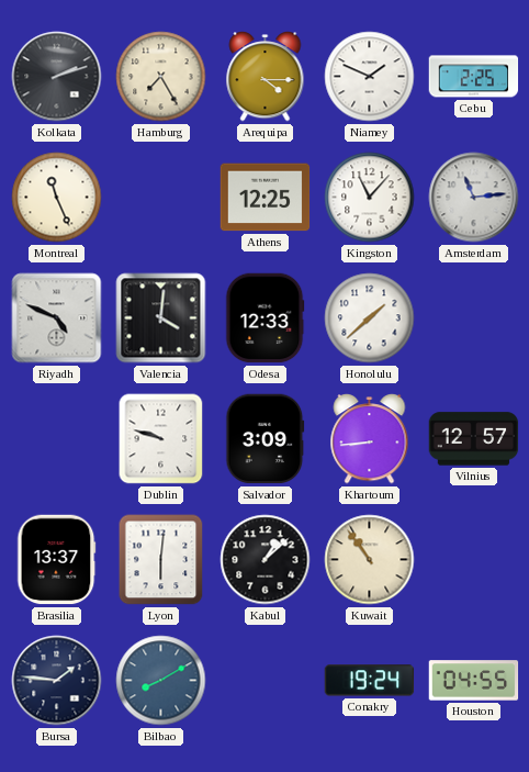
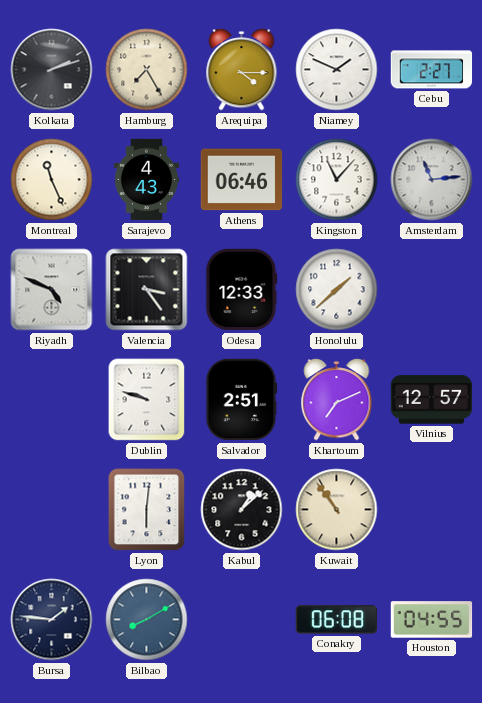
Cebu: 2:25 -> 2:27 (432, 70)
Sarajevo: none -> 4:43 (146, 180)
Athens: 12:25 -> 06:46 (242, 180)
Valencia: 4:01 -> 3:24 (147, 290)
Salvador: 3:09 -> 2:51 (242, 400)
Khartoum: 8:44 -> 7:11 (337, 400)
Brasilia: 13:37 -> none (57, 560)
Conakry: 19:24 -> 06:08 (337, 620)
